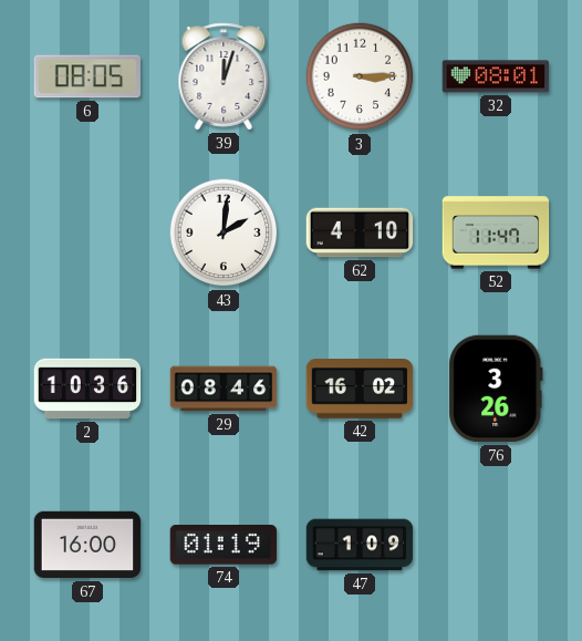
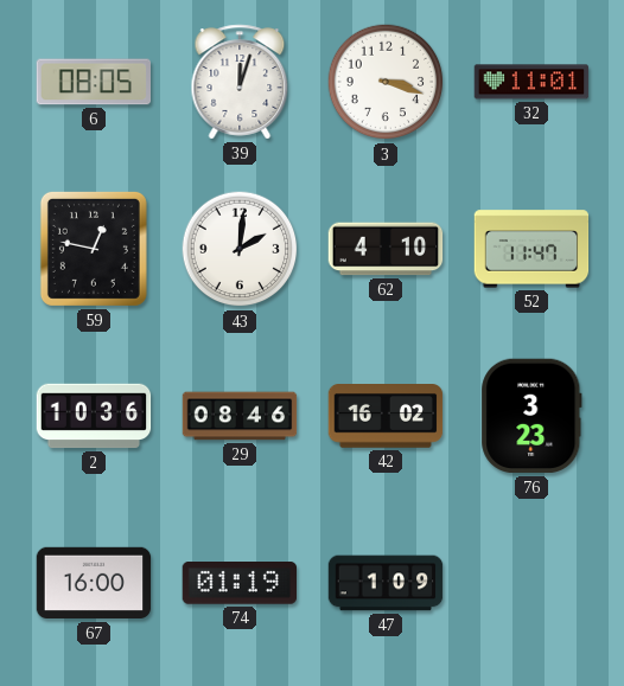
3: 3:15 -> 3:18 (386, 82)
32: 08:01 -> 11:01 (531, 82)
59: none -> 12:47 (94, 249)
76: 3:26 -> 3:23 (531, 416)
